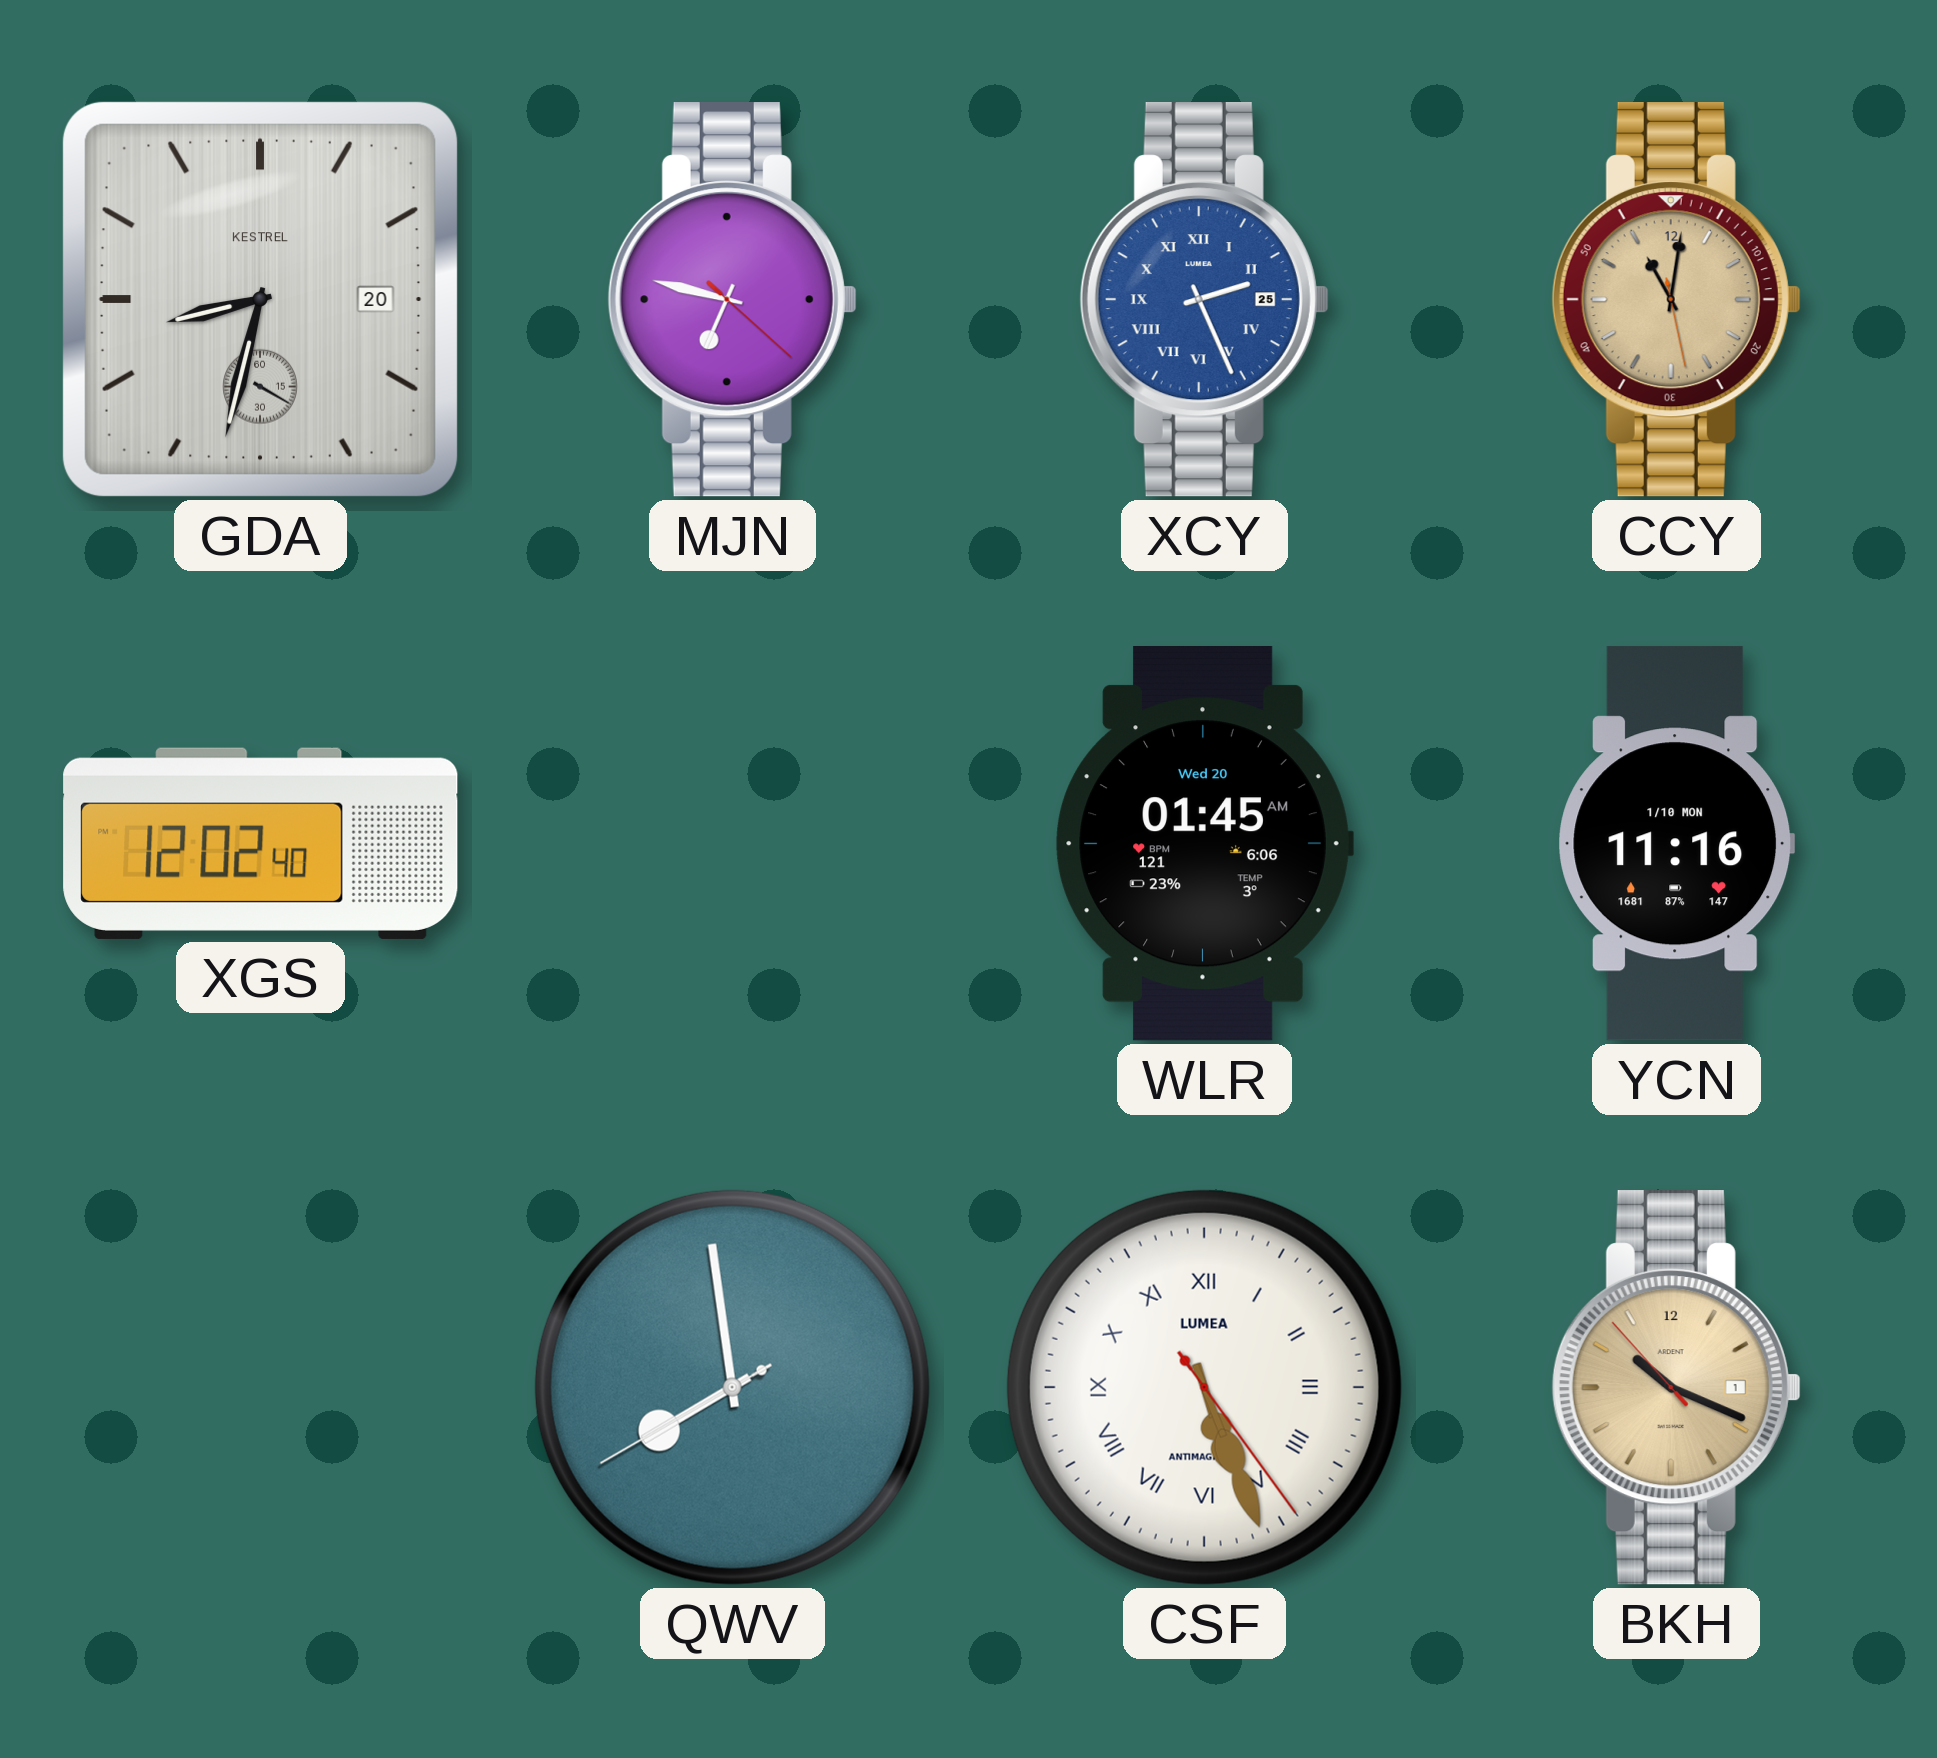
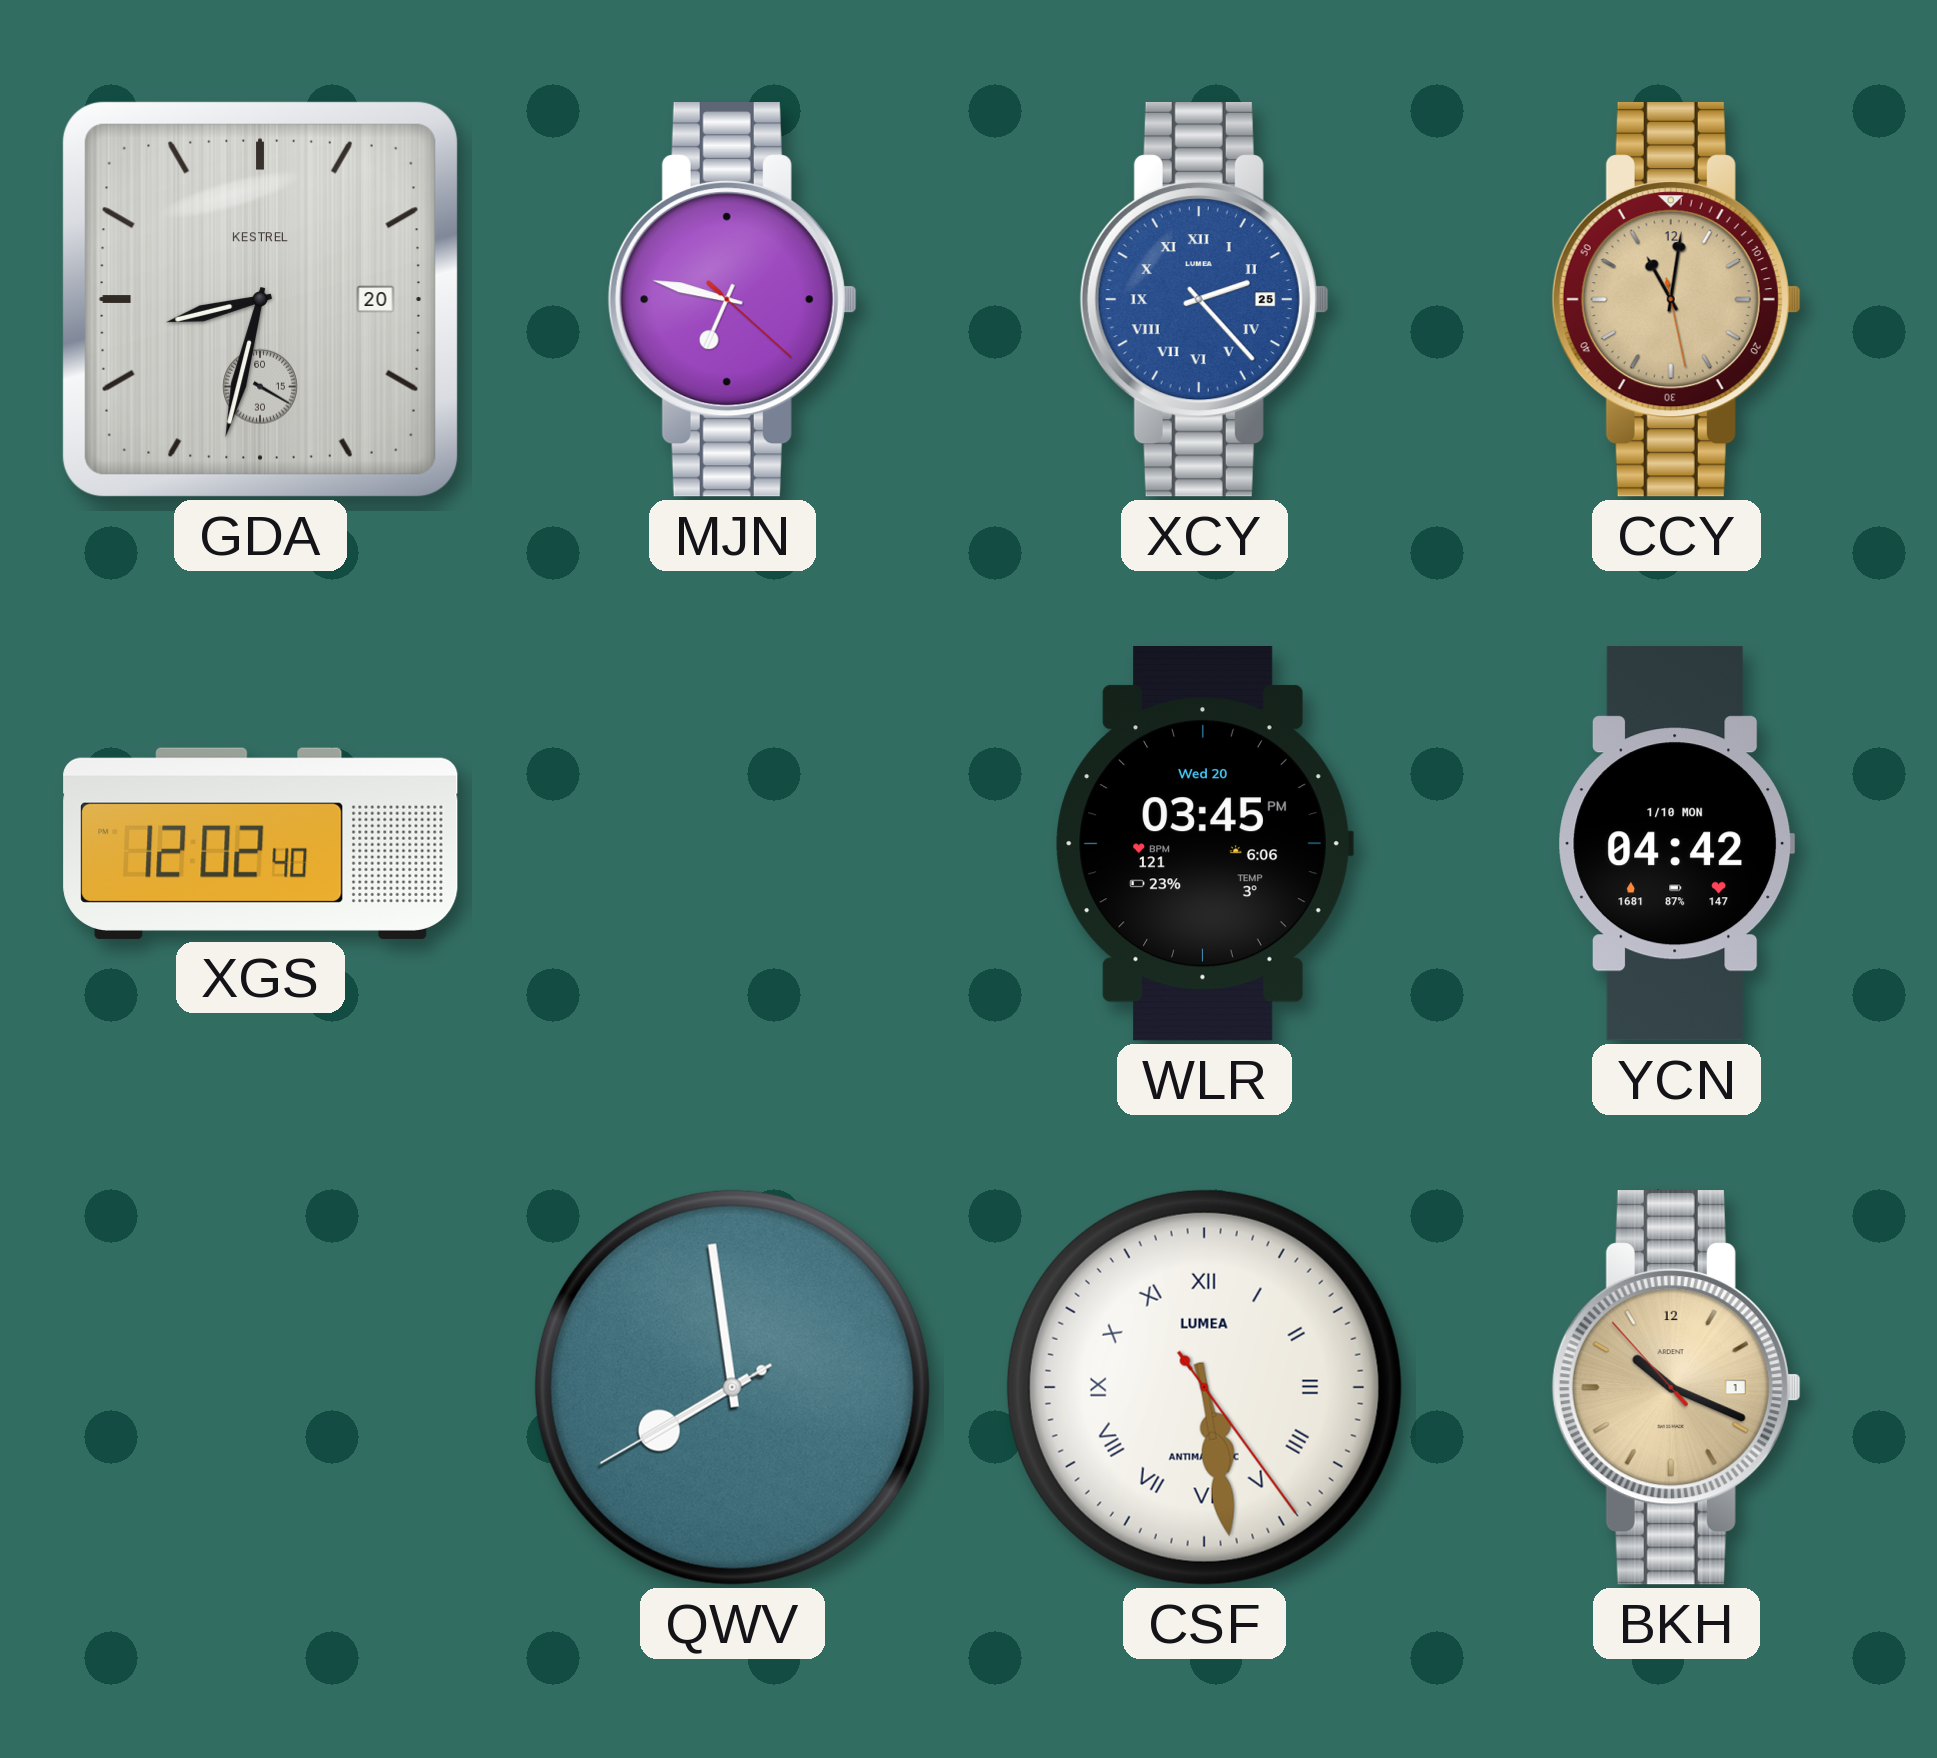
XCY: 2:26 -> 2:23 (1204, 300)
WLR: 01:45 -> 03:45 (1204, 844)
YCN: 11:16 -> 04:42 (1677, 844)
CSF: 5:26 -> 5:28 (1204, 1387)
